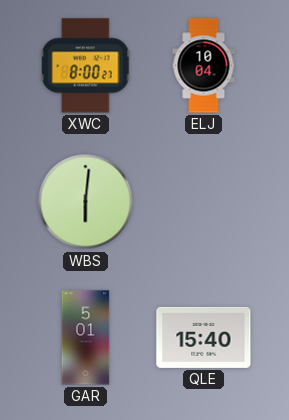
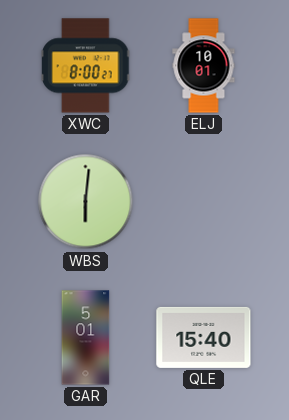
ELJ: 10:04 -> 10:01 (204, 66)
